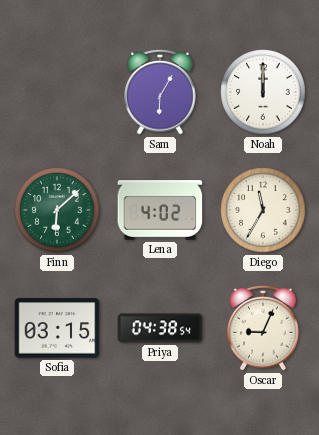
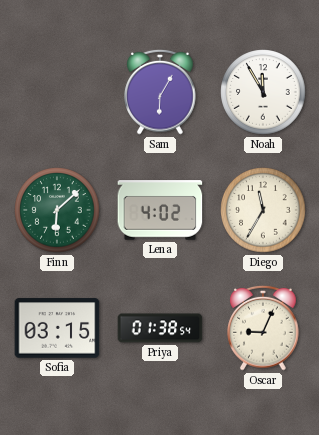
Noah: 12:00 -> 11:55 (263, 92)
Priya: 04:38 -> 01:38 (160, 328)
